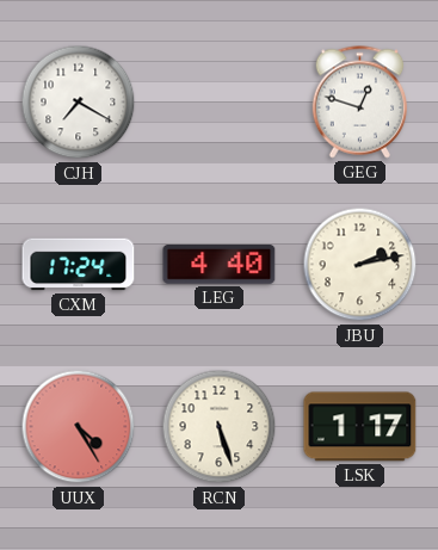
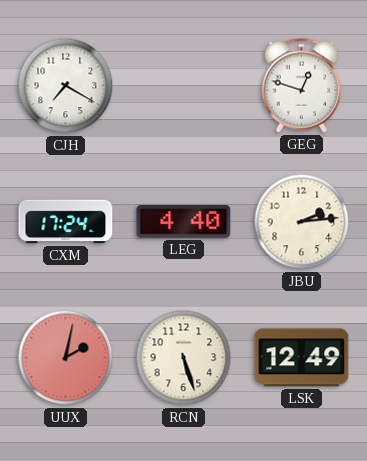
JBU: 2:13 -> 2:14 (302, 222)
UUX: 4:25 -> 2:02 (66, 358)
LSK: 1:17 -> 12:49 (302, 358)
